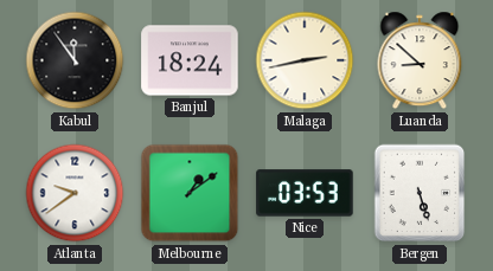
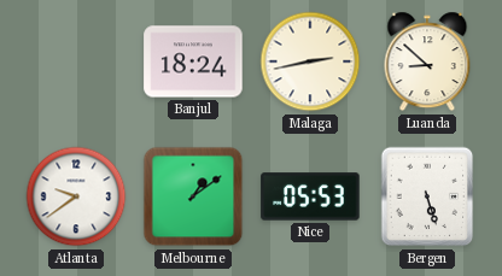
Kabul: 11:54 -> none (75, 60)
Nice: 03:53 -> 05:53 (310, 196)
